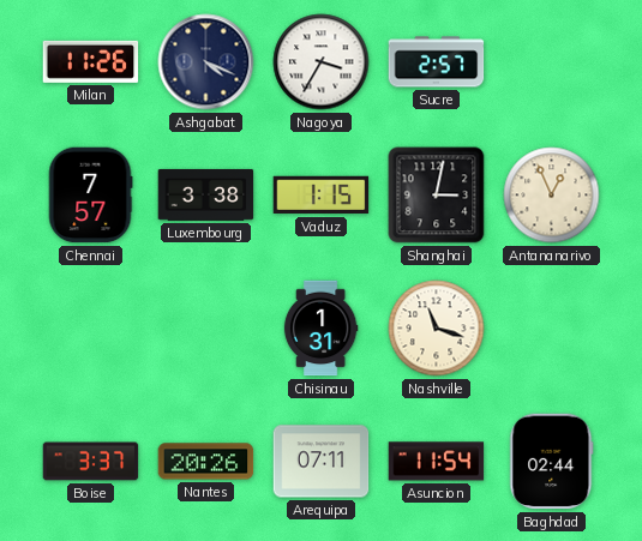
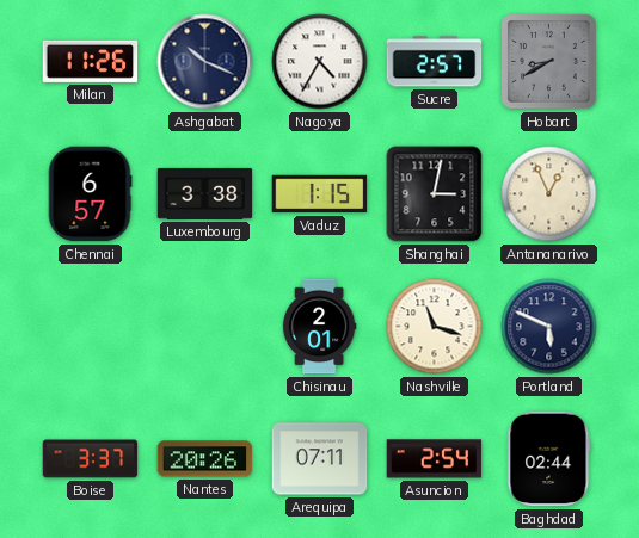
Ashgabat: 4:19 -> 10:19 (205, 62)
Nagoya: 3:35 -> 4:35 (320, 62)
Hobart: none -> 8:40 (549, 62)
Chennai: 7:57 -> 6:57 (90, 194)
Chisinau: 1:31 -> 2:01 (319, 327)
Portland: none -> 5:49 (549, 327)
Asuncion: 11:54 -> 2:54 (435, 459)
